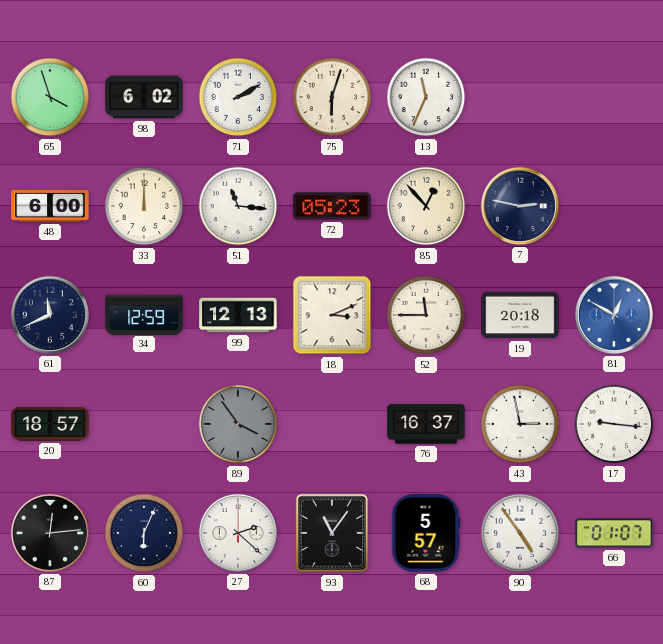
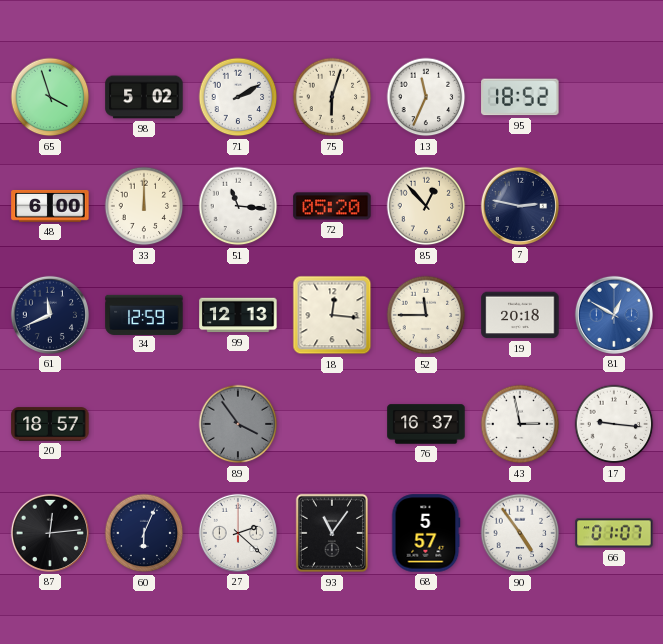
98: 6:02 -> 5:02 (144, 97)
95: none -> 18:52 (520, 97)
72: 05:23 -> 05:20 (332, 206)
18: 3:11 -> 12:16 (332, 315)
